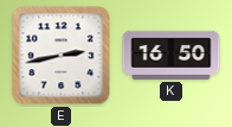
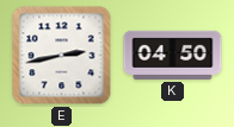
K: 16:50 -> 04:50 (173, 55)
